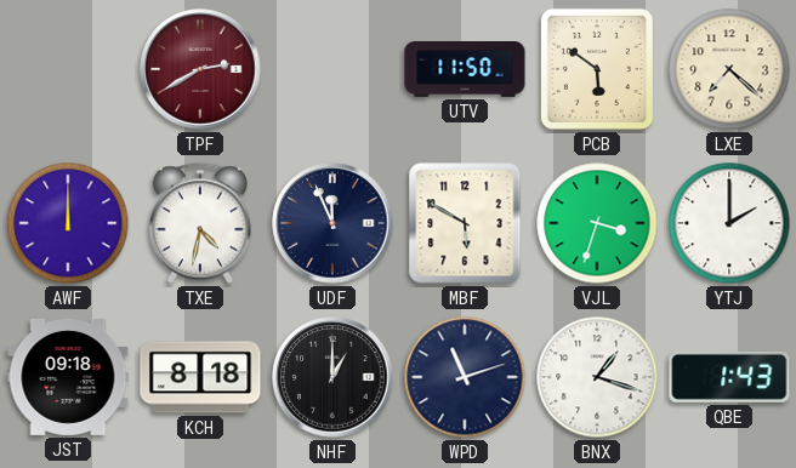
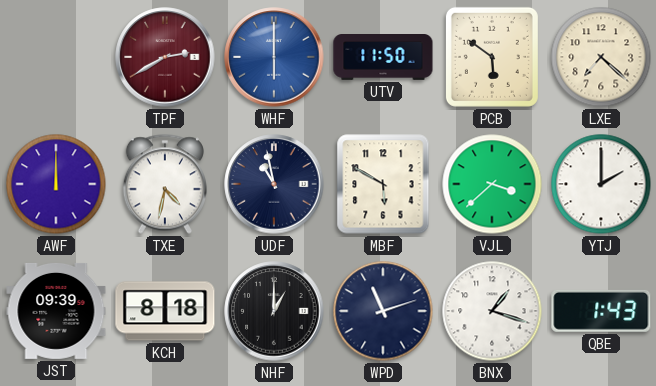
WHF: none -> 6:00 (274, 57)
UDF: 11:56 -> 10:58 (274, 184)
VJL: 3:33 -> 3:38 (492, 184)
JST: 09:18 -> 09:39 (56, 311)
